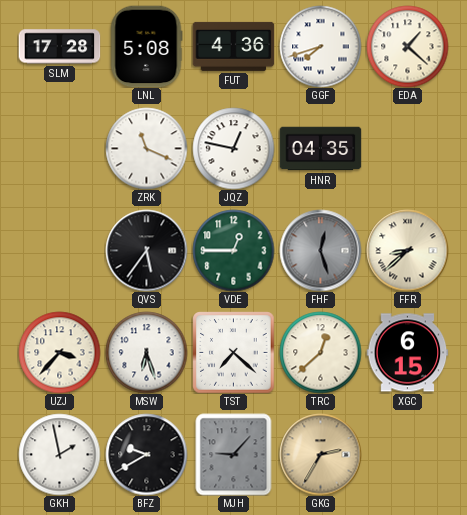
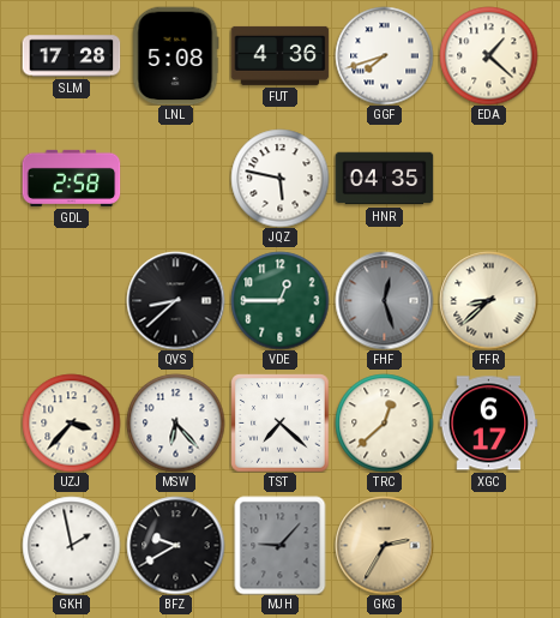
GDL: none -> 2:58 (71, 178)
ZRK: 11:19 -> none (146, 148)
JQZ: 12:47 -> 5:47 (279, 178)
QVS: 5:36 -> 8:38 (175, 300)
MSW: 6:27 -> 6:23 (175, 422)
XGC: 6:15 -> 6:17 (488, 424)
